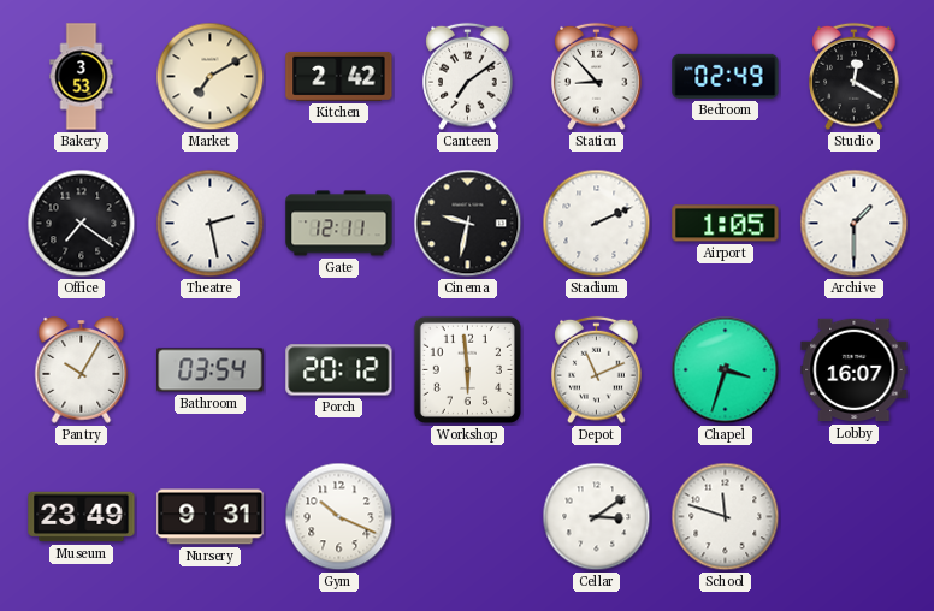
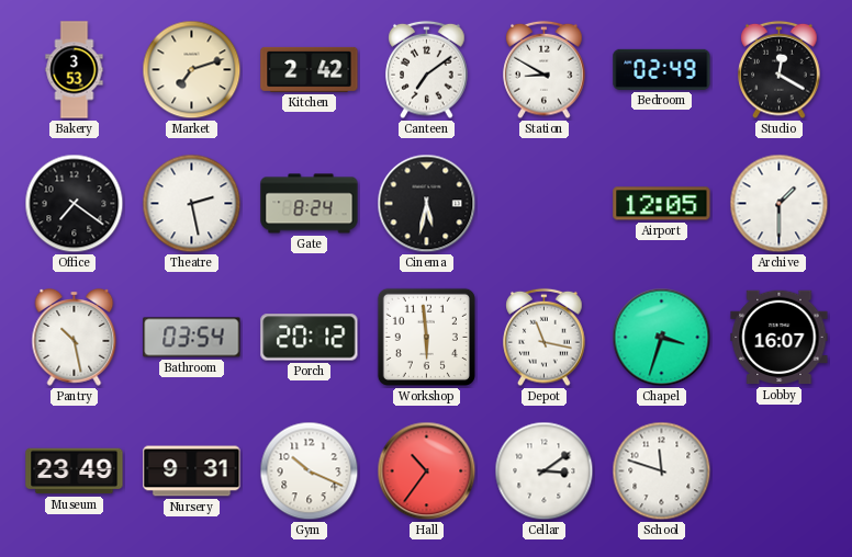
Market: 7:10 -> 7:12 (192, 70)
Station: 8:53 -> 8:50 (545, 70)
Gate: 12:11 -> 8:24 (310, 204)
Cinema: 9:32 -> 5:32 (427, 204)
Stadium: 2:11 -> none (597, 224)
Airport: 1:05 -> 12:05 (662, 204)
Pantry: 10:05 -> 10:28 (75, 338)
Depot: 11:11 -> 11:17 (545, 338)
Hall: none -> 10:36 (427, 471)
